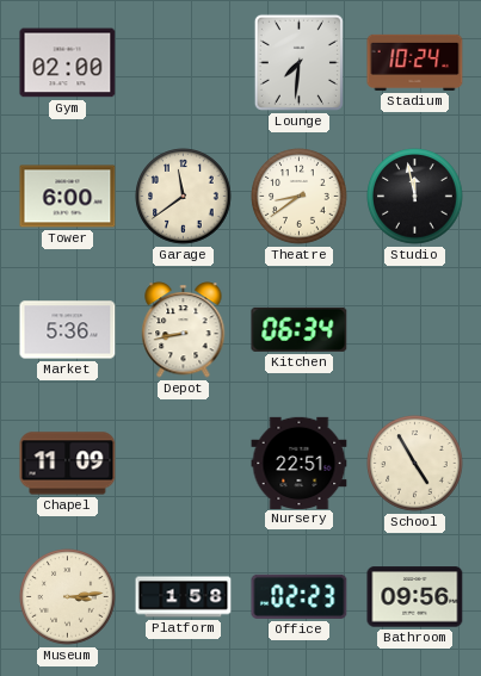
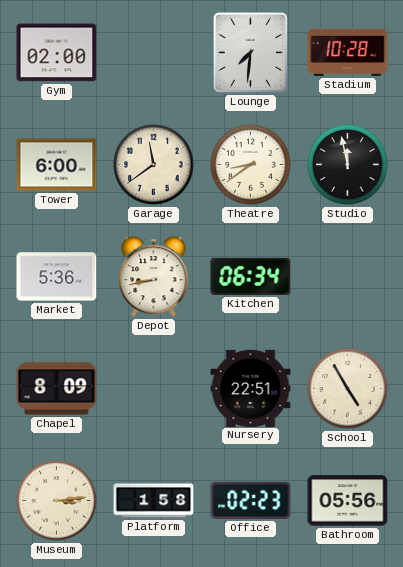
Stadium: 10:24 -> 10:28 (348, 52)
Chapel: 11:09 -> 8:09 (57, 389)
Bathroom: 09:56 -> 05:56 (348, 501)
